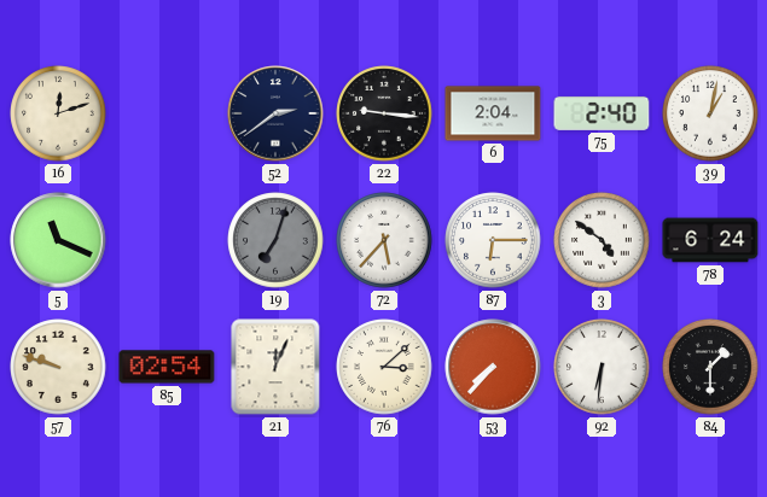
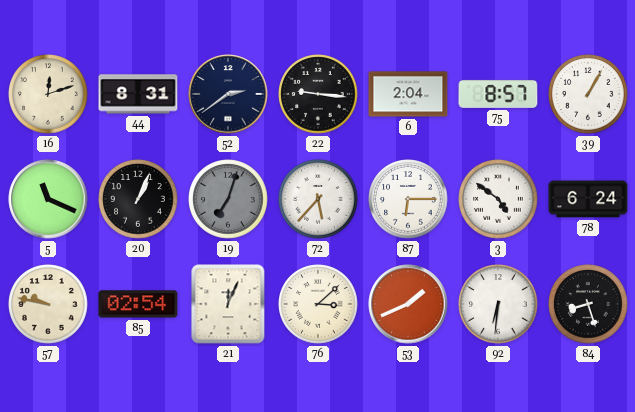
44: none -> 8:31 (138, 94)
75: 2:40 -> 8:57 (498, 94)
39: 1:02 -> 1:05 (588, 94)
20: none -> 1:04 (138, 199)
57: 9:48 -> 9:47 (48, 304)
53: 7:37 -> 1:41 (408, 304)
84: 1:30 -> 8:27 (588, 304)
